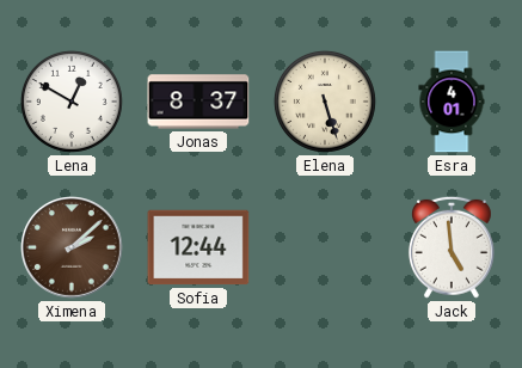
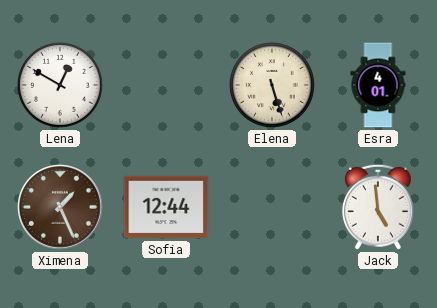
Jonas: 8:37 -> none (198, 102)
Ximena: 2:08 -> 1:26 (61, 208)
